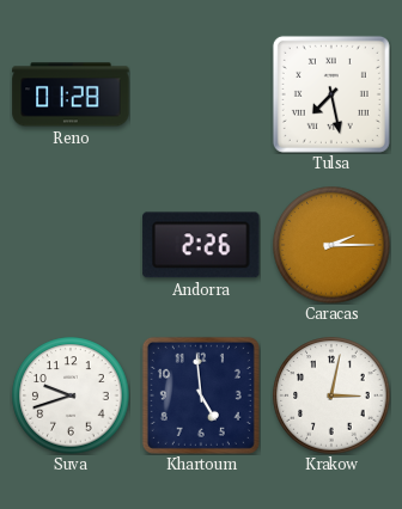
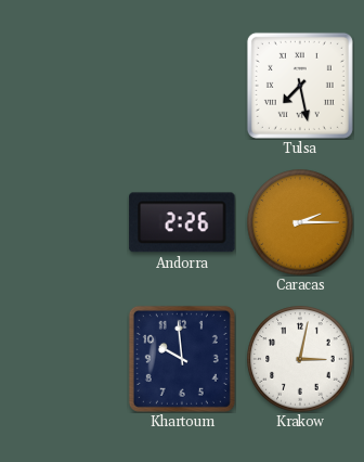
Reno: 01:28 -> none (71, 94)
Suva: 9:42 -> none (71, 395)
Khartoum: 4:59 -> 9:59 (182, 359)
